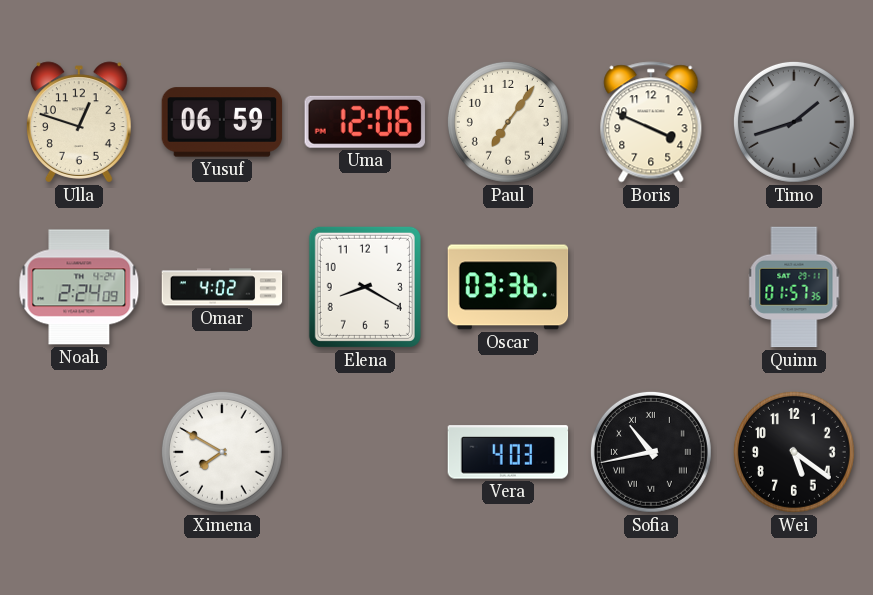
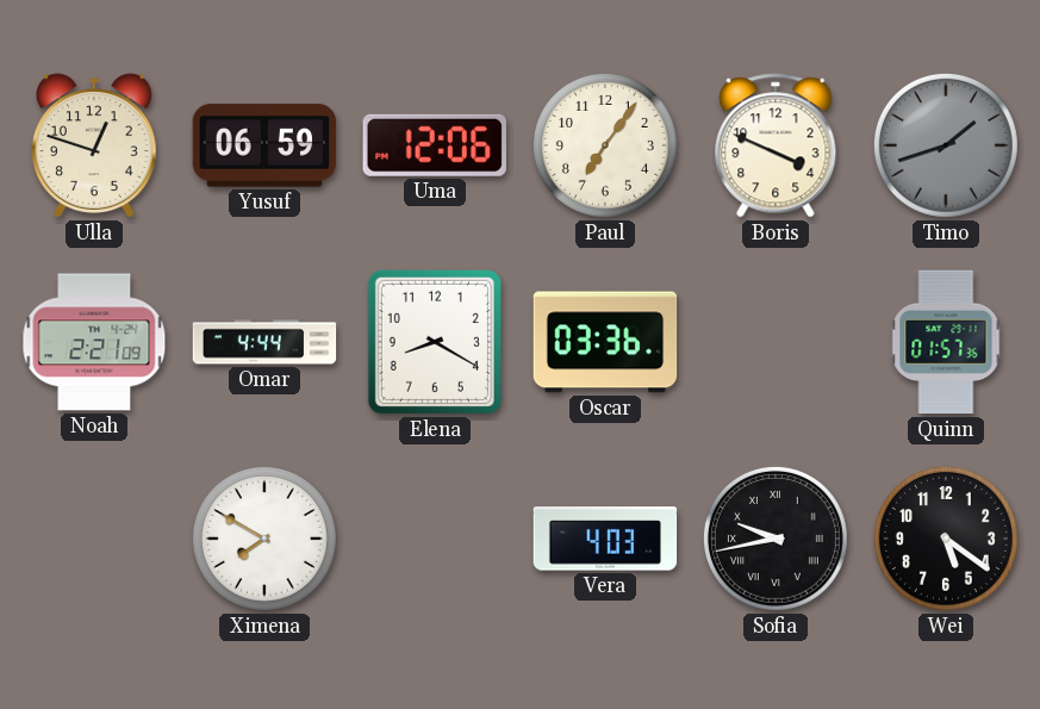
Noah: 2:24 -> 2:21 (94, 342)
Omar: 4:02 -> 4:44 (264, 342)
Sofia: 10:43 -> 9:43 (776, 539)
